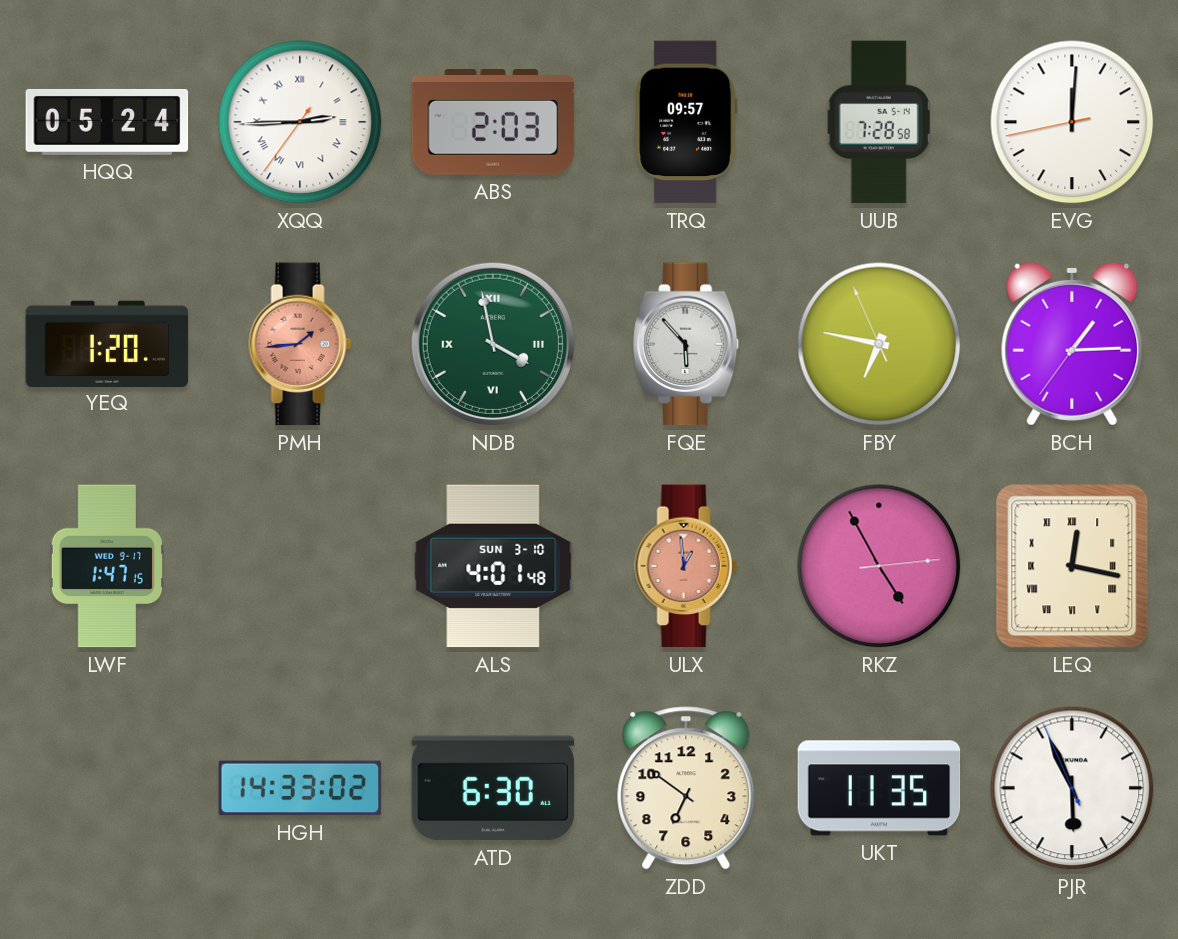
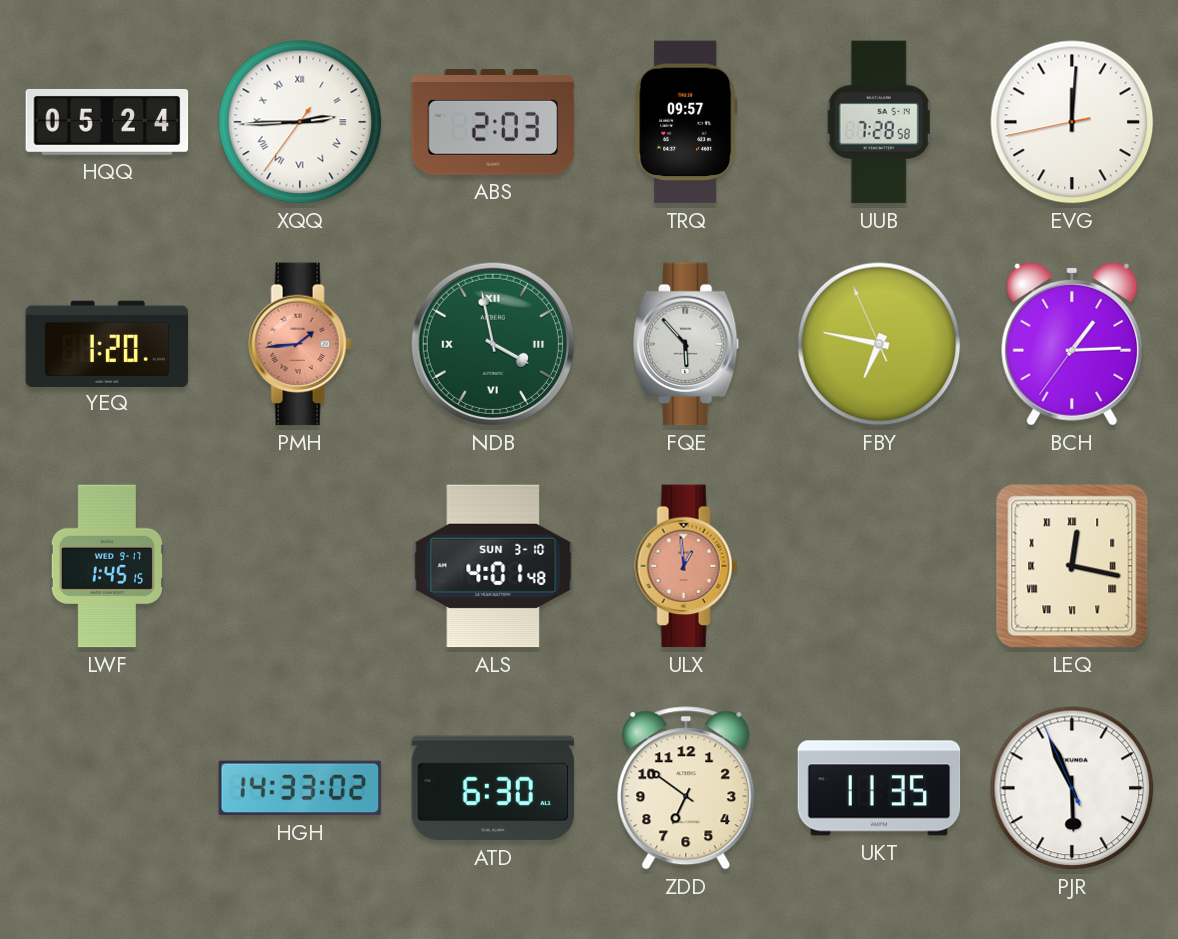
LWF: 1:47 -> 1:45 (107, 566)
RKZ: 4:55 -> none (879, 566)
